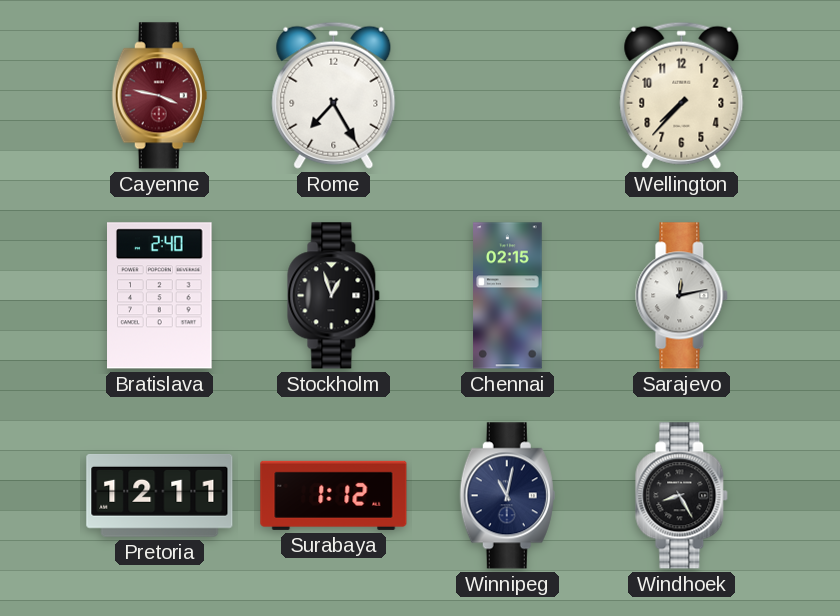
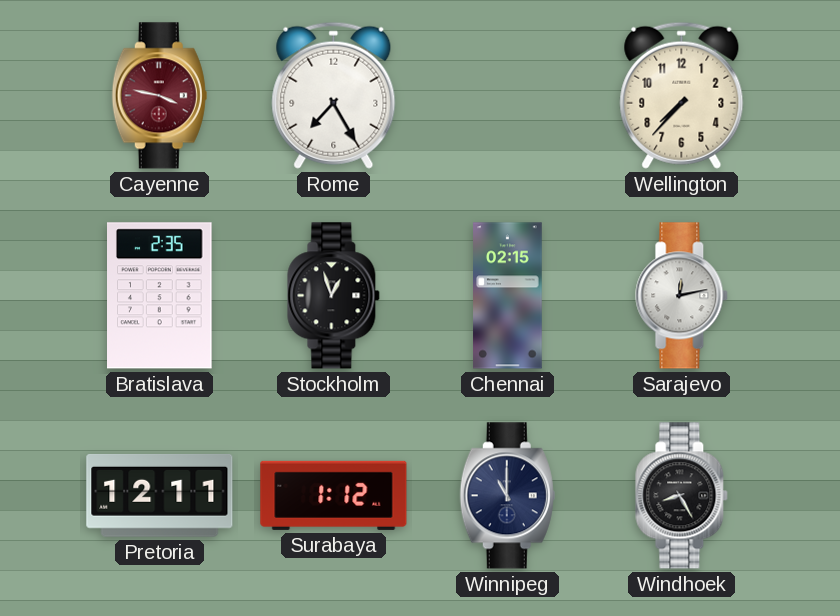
Bratislava: 2:40 -> 2:35 (160, 296)
Winnipeg: 11:02 -> 11:00 (507, 496)
